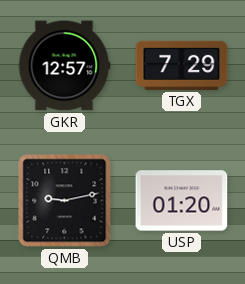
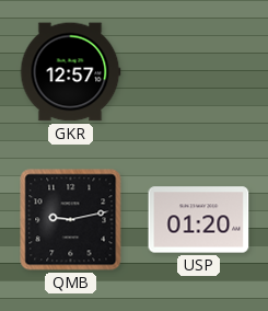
TGX: 7:29 -> none (182, 65)
